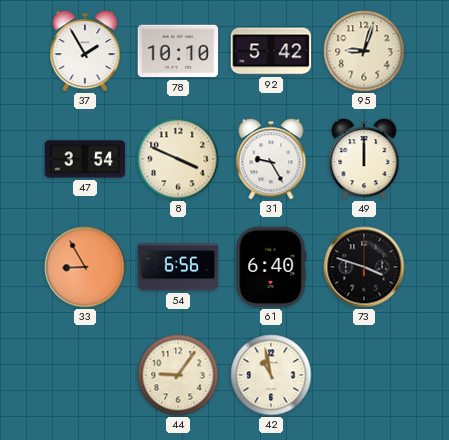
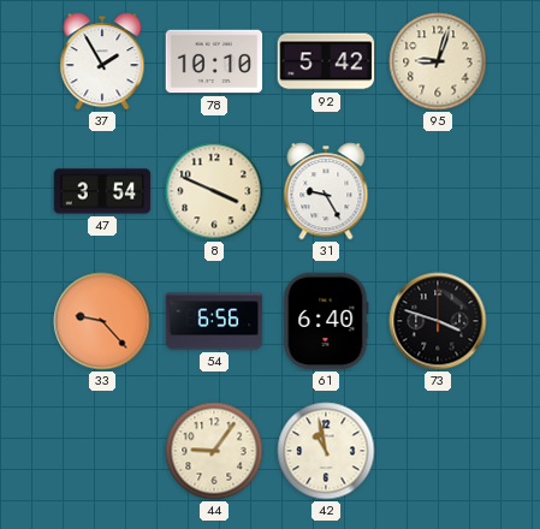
49: 12:00 -> none (364, 159)
33: 8:55 -> 9:23 (102, 321)
